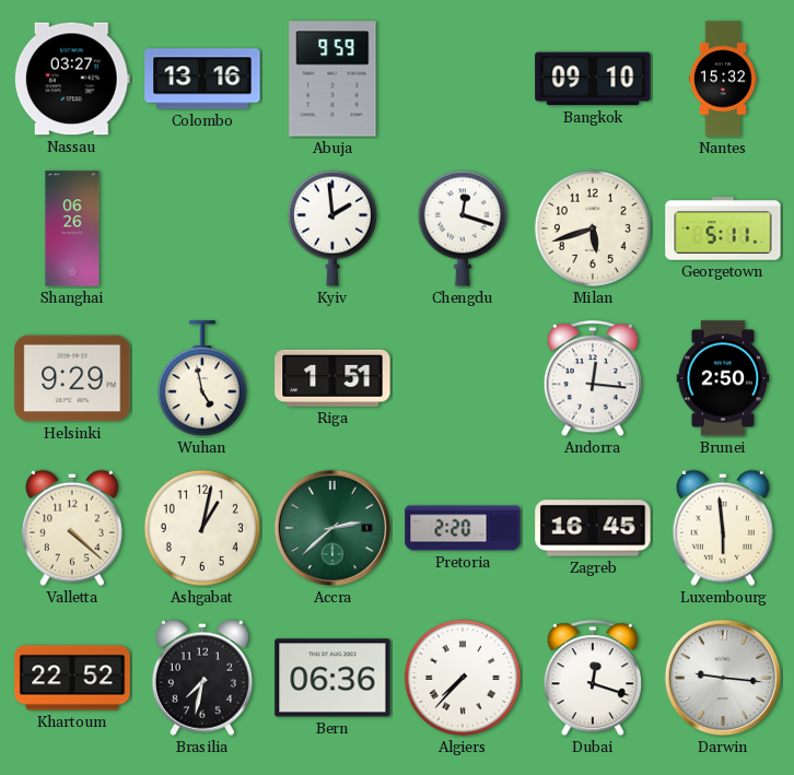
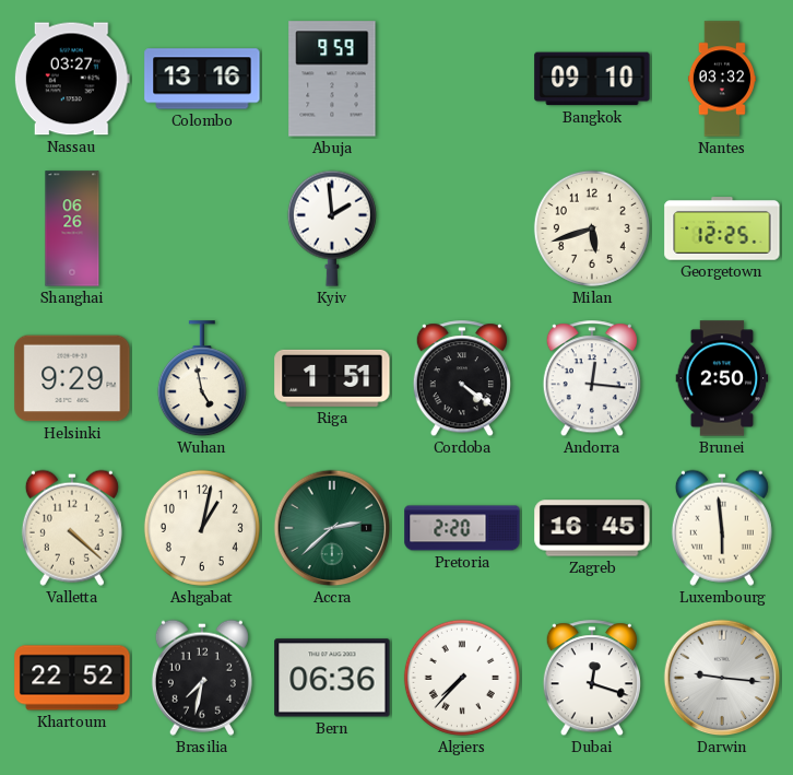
Nantes: 15:32 -> 03:32 (722, 79)
Chengdu: 12:18 -> none (463, 228)
Georgetown: 5:11 -> 12:25 (722, 228)
Cordoba: none -> 4:21 (462, 379)
